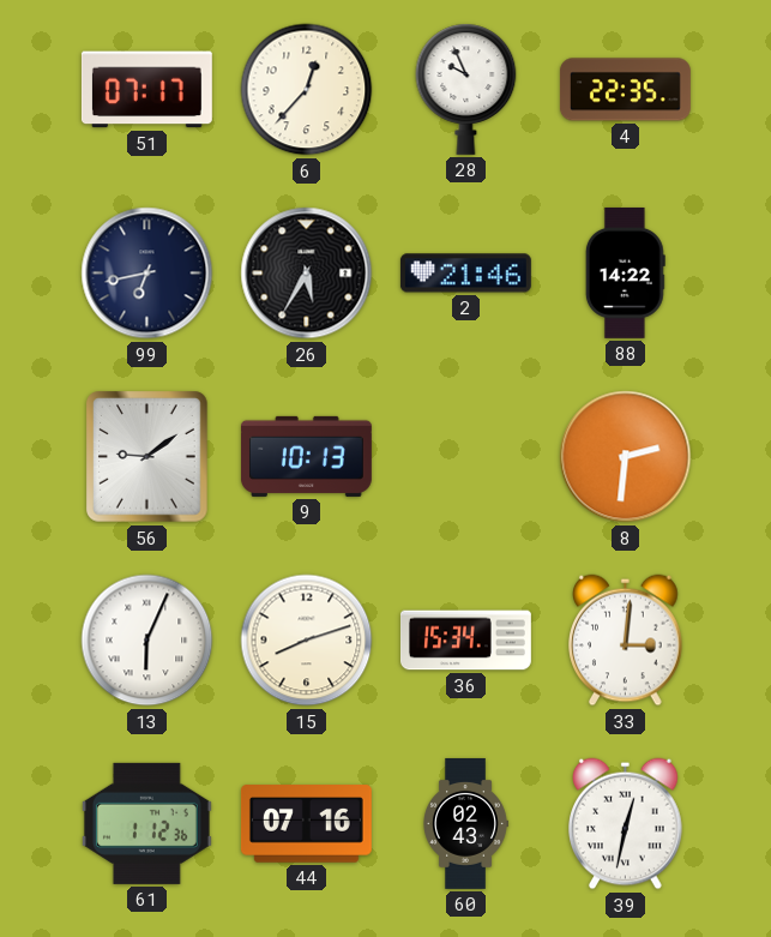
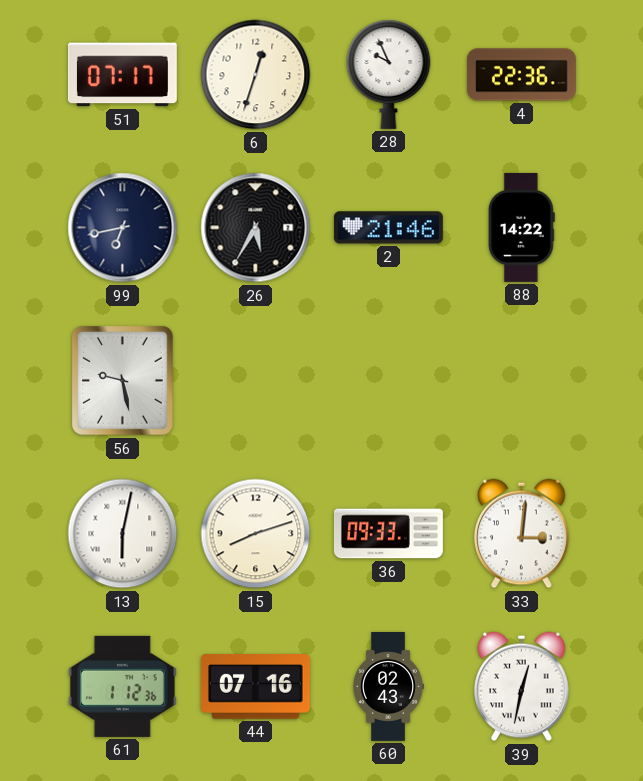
6: 12:37 -> 12:33 (256, 75)
4: 22:35 -> 22:36 (521, 75)
56: 9:09 -> 9:28 (123, 381)
9: 10:13 -> none (306, 456)
8: 2:31 -> none (626, 457)
13: 6:04 -> 6:02 (123, 534)
36: 15:34 -> 09:33 (389, 534)
